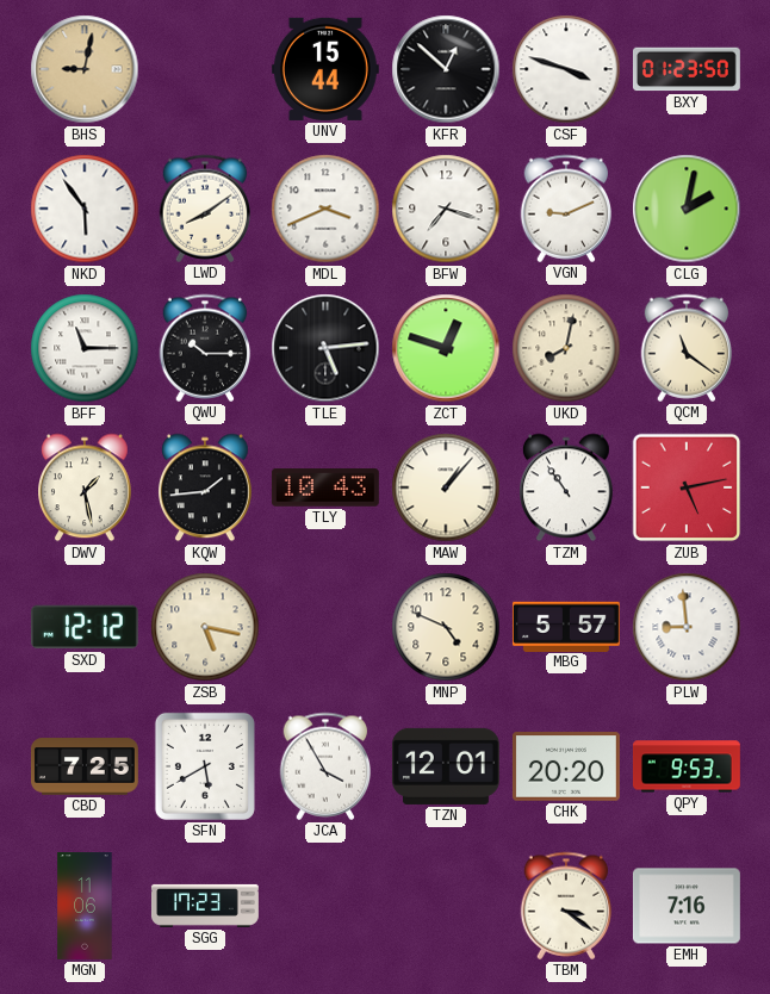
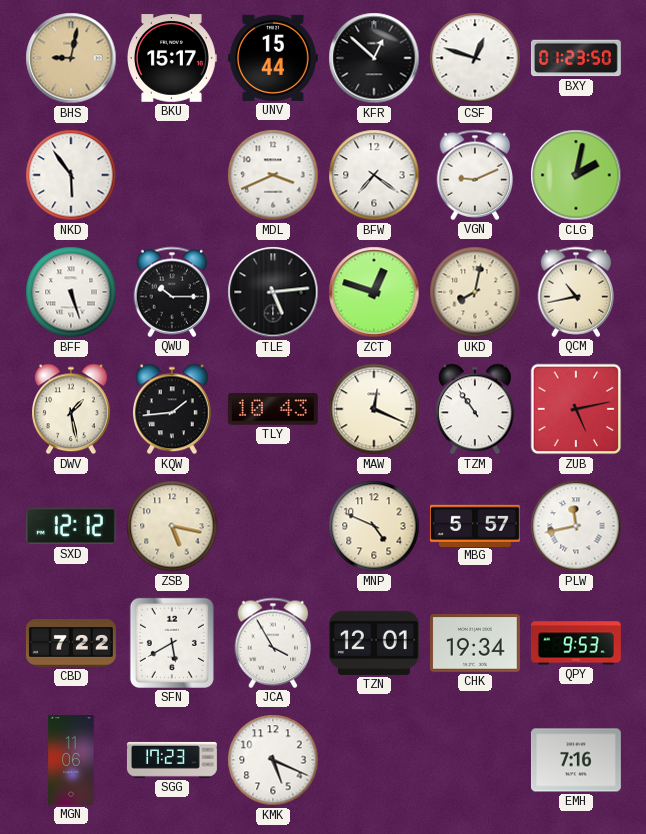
BKU: none -> 15:17 (172, 58)
CSF: 3:48 -> 12:48 (475, 58)
LWD: 8:09 -> none (205, 209)
BFW: 7:18 -> 7:21 (374, 175)
BFF: 11:15 -> 5:27 (71, 292)
QCM: 11:21 -> 10:43 (576, 292)
MAW: 1:07 -> 12:19 (374, 409)
PLW: 8:59 -> 11:43 (576, 526)
CBD: 7:25 -> 7:22 (71, 643)
CHK: 20:20 -> 19:34 (475, 643)
KMK: none -> 5:19 (273, 760)
TBM: 3:21 -> none (566, 906)
